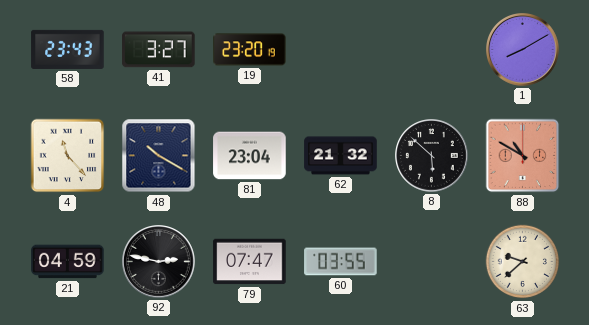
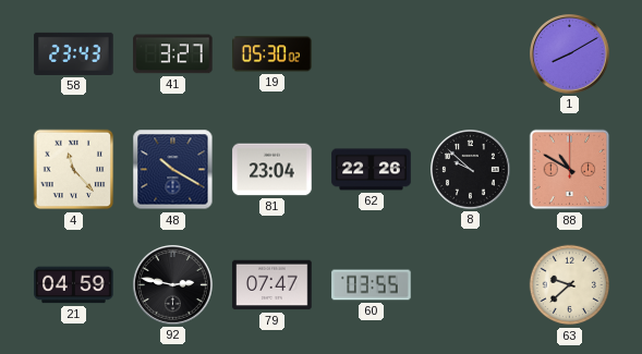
19: 23:20 -> 05:30 (272, 54)
62: 21:32 -> 22:26 (372, 170)
8: 5:52 -> 9:52 (471, 170)
